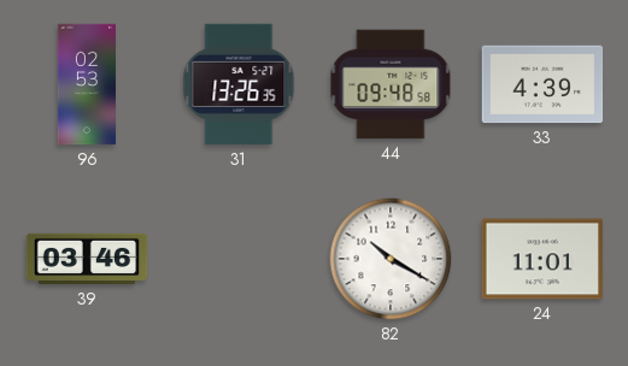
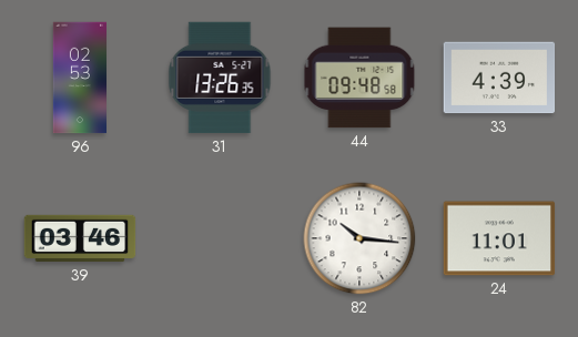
82: 10:20 -> 10:16 (359, 238)
